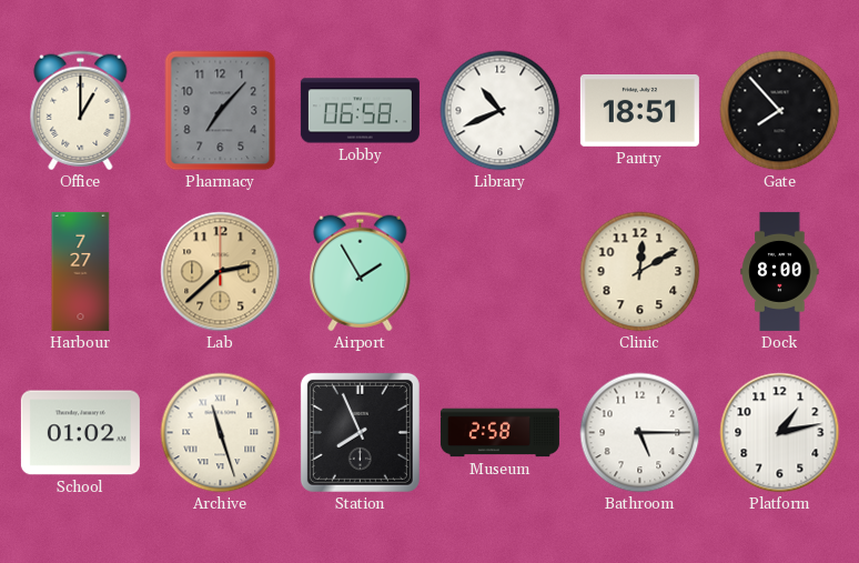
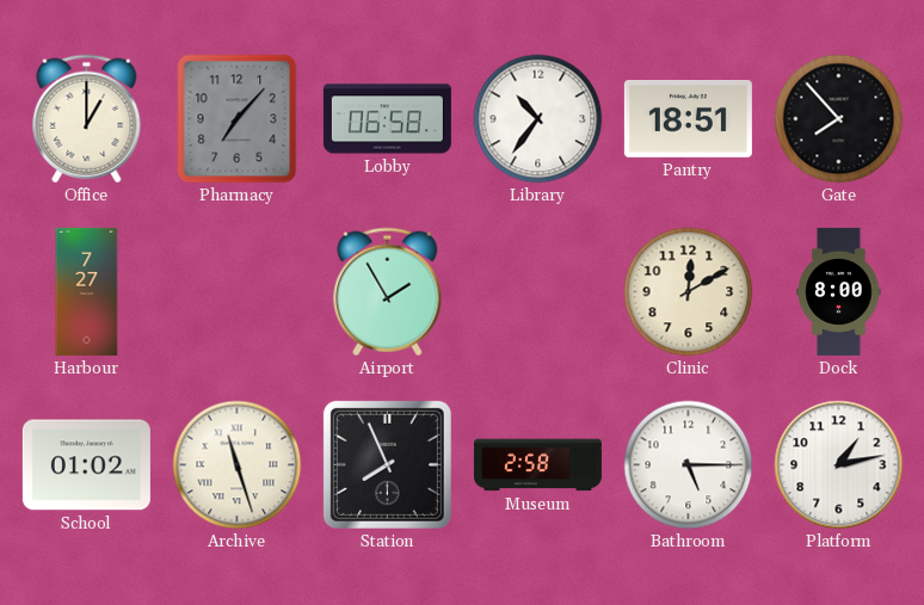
Library: 10:41 -> 10:36 (538, 119)
Lab: 2:38 -> none (221, 272)
